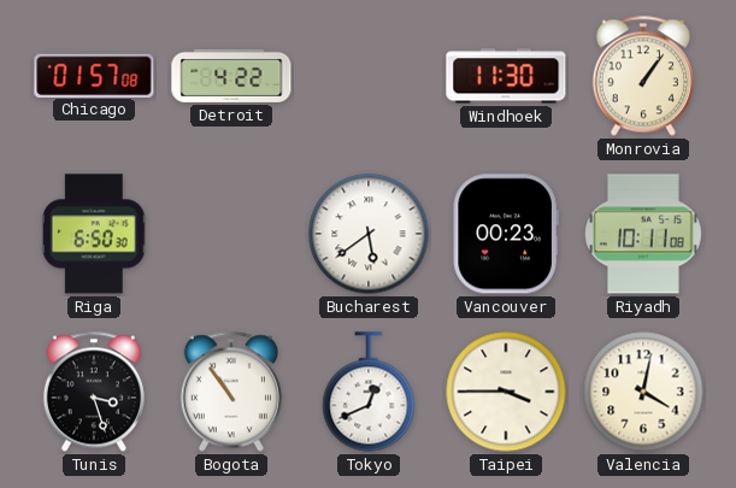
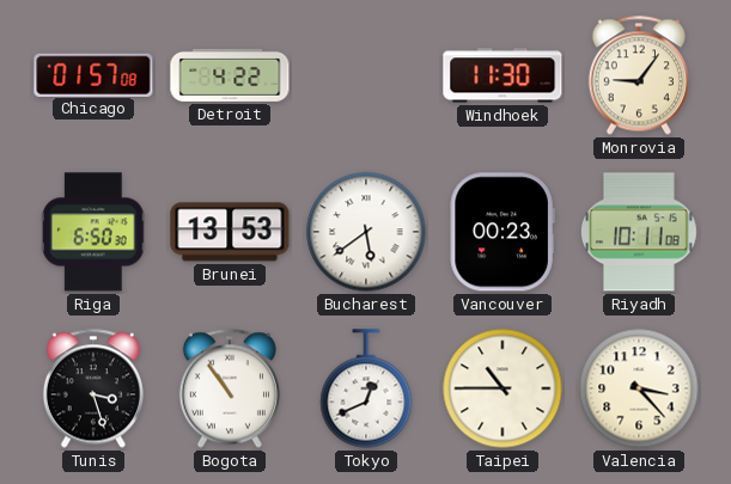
Monrovia: 1:06 -> 9:06 (639, 75)
Brunei: none -> 13:53 (230, 232)
Taipei: 3:45 -> 10:45 (502, 388)
Valencia: 4:02 -> 3:23 (639, 388)
